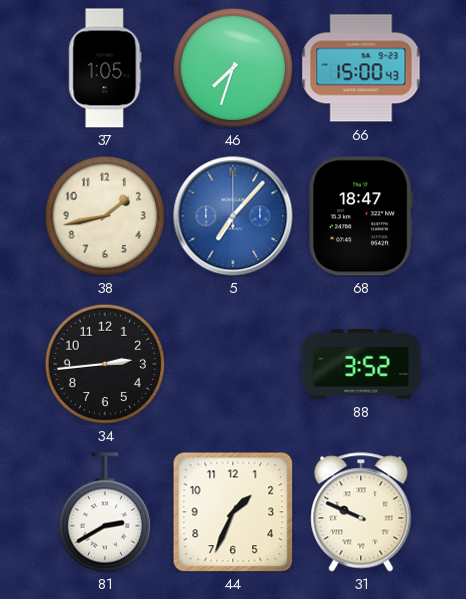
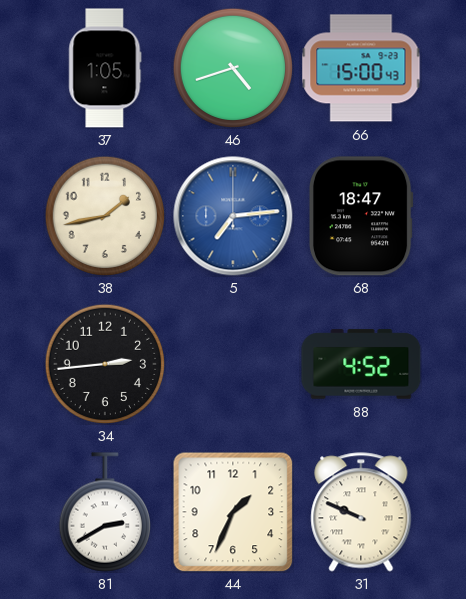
46: 7:33 -> 4:42 (233, 68)
5: 7:07 -> 7:14 (233, 216)
88: 3:52 -> 4:52 (361, 364)
